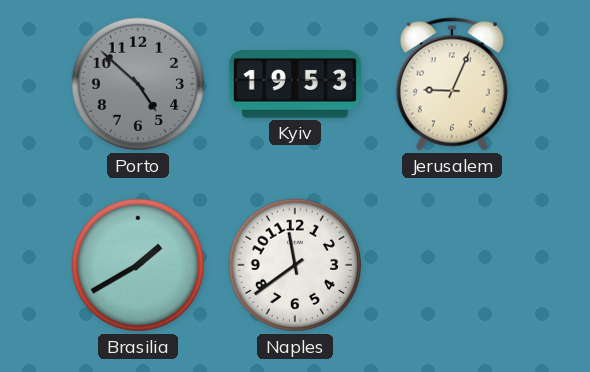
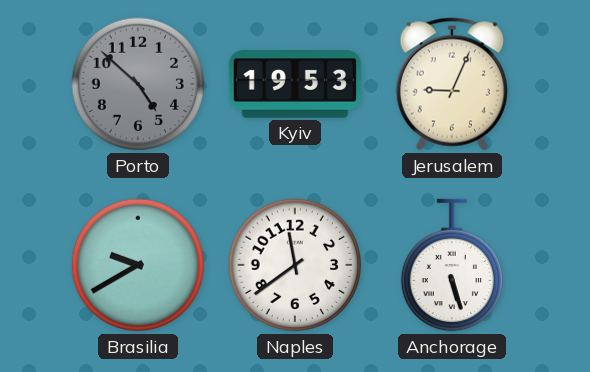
Brasilia: 1:40 -> 9:40 (138, 265)
Anchorage: none -> 5:27 (452, 265)
